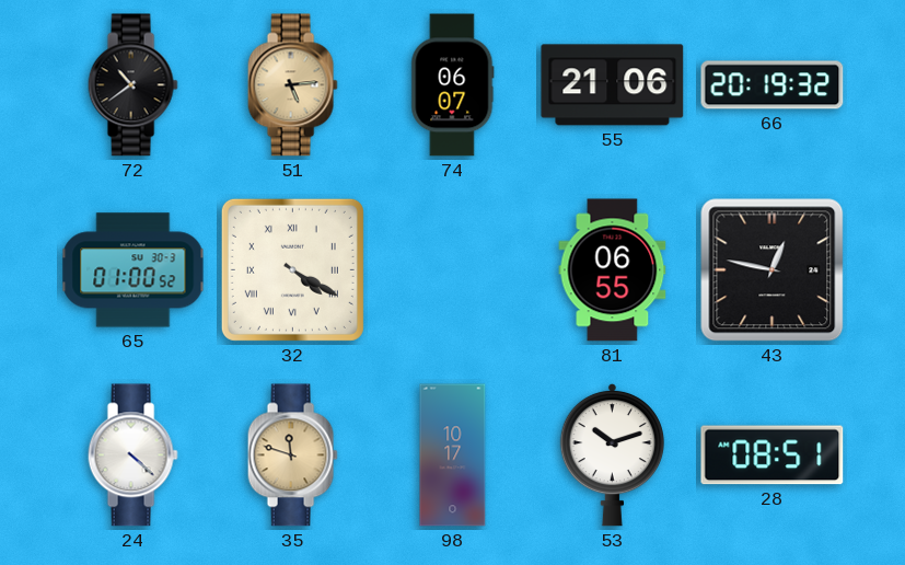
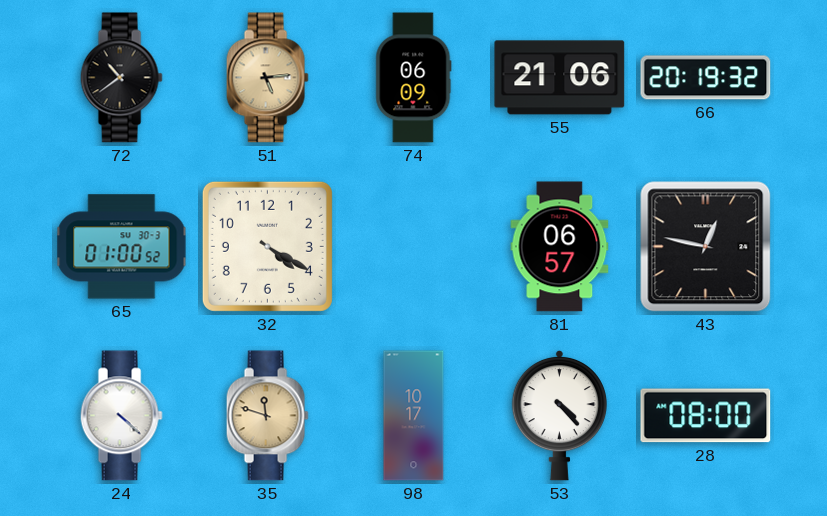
74: 06:07 -> 06:09 (414, 78)
32 numerals: Roman -> Arabic (267, 246)
81: 06:55 -> 06:57 (560, 247)
53: 10:12 -> 4:23 (559, 415)
28: 08:51 -> 08:00 (706, 416)
